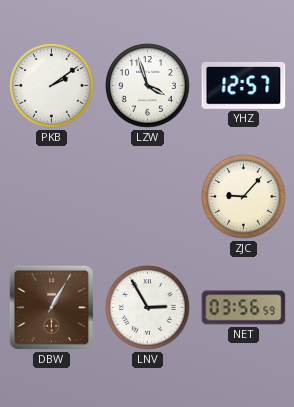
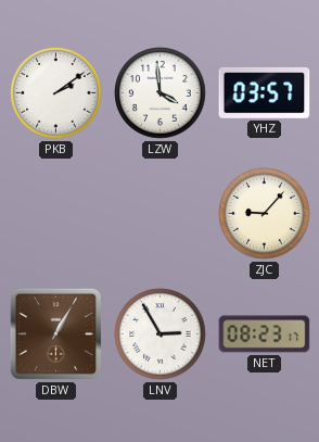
LZW: 3:57 -> 3:59 (161, 93)
YHZ: 12:57 -> 03:57 (265, 93)
NET: 03:56 -> 08:23 (265, 334)
